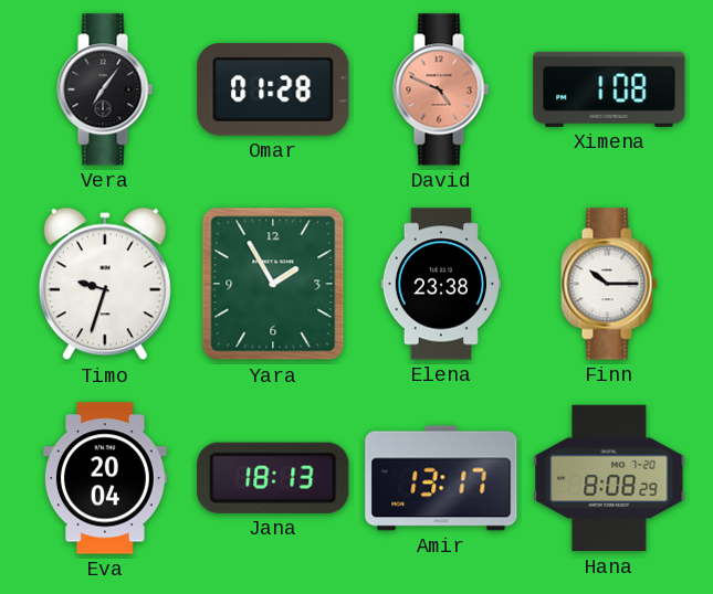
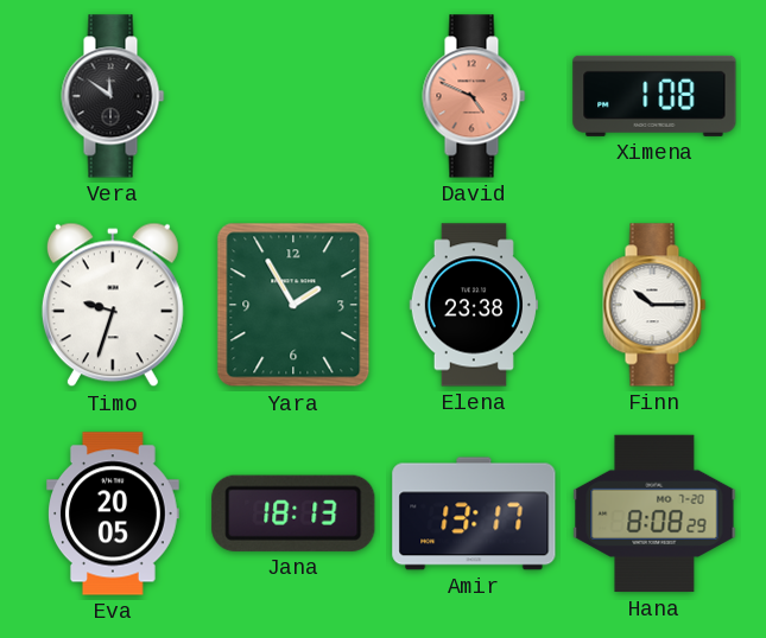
Vera: 7:06 -> 11:51 (113, 96)
Omar: 01:28 -> none (273, 89)
Eva: 20:04 -> 20:05 (114, 513)
